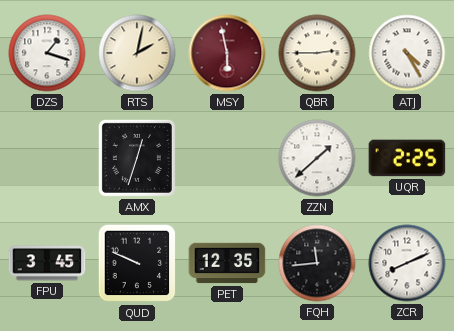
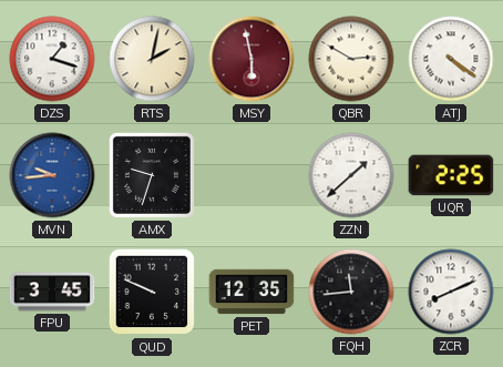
QBR: 2:45 -> 2:50 (351, 59)
ATJ: 4:25 -> 4:21 (451, 59)
MVN: none -> 9:44 (52, 175)
AMX: 12:33 -> 9:33 (152, 175)
